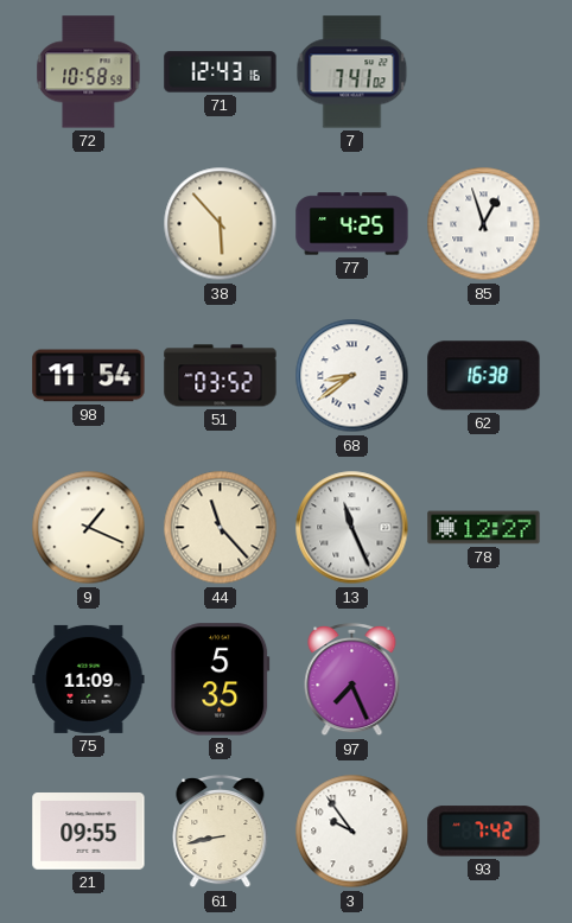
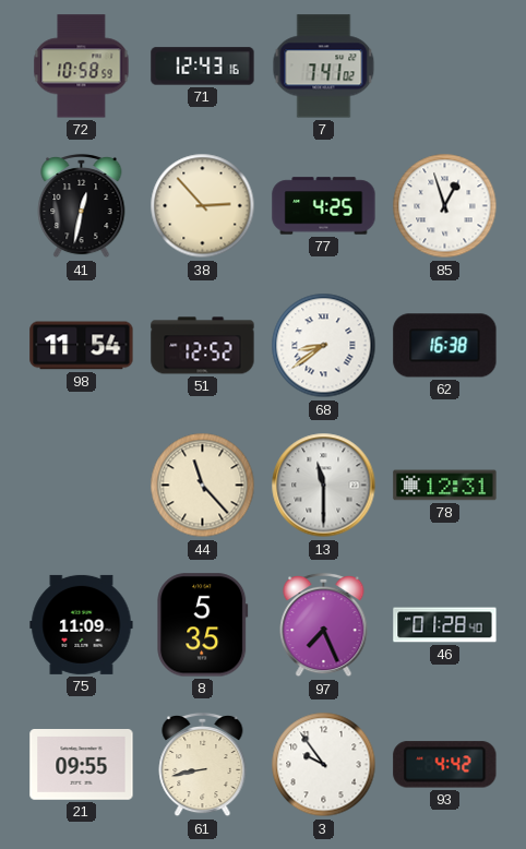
41: none -> 12:32 (82, 206)
38: 5:53 -> 2:53 (203, 206)
51: 03:52 -> 12:52 (203, 346)
9: 1:19 -> none (89, 528)
13: 11:26 -> 11:30 (324, 486)
78: 12:27 -> 12:31 (445, 486)
46: none -> 01:28 (445, 625)
93: 7:42 -> 4:42 (445, 765)
